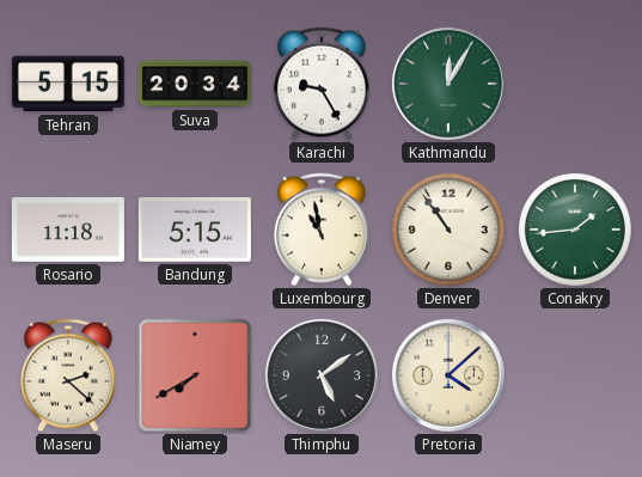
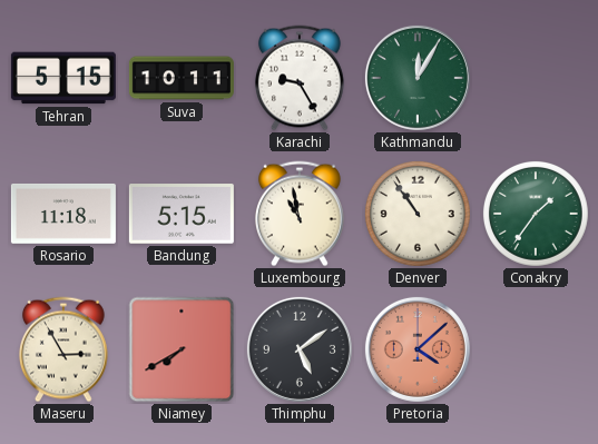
Suva: 20:34 -> 10:11 (182, 78)
Conakry: 1:44 -> 1:36 (536, 214)
Maseru: 2:22 -> 2:55 (63, 349)
Pretoria dial: cream -> salmon (418, 349)
